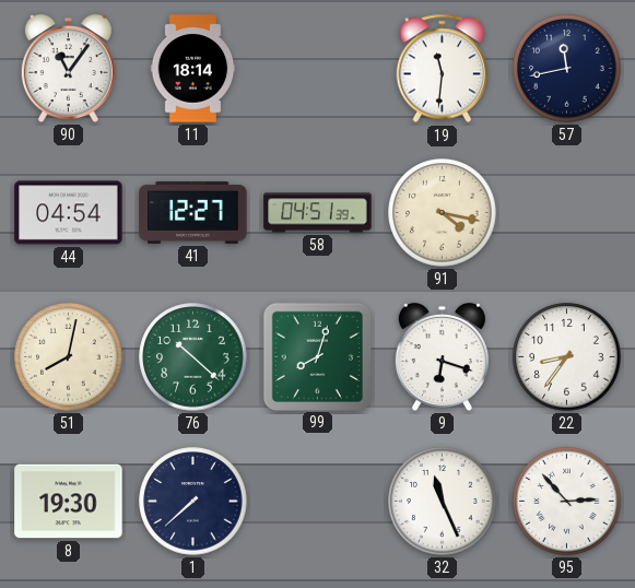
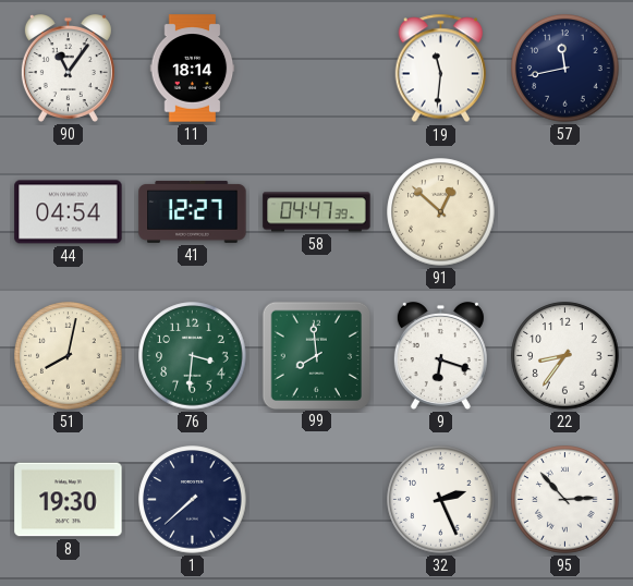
58: 04:51 -> 04:47 (317, 212)
91: 4:17 -> 12:52 (441, 212)
76: 10:22 -> 3:31 (193, 356)
99: 8:03 -> 7:59 (316, 355)
32: 11:26 -> 2:26 (441, 500)
